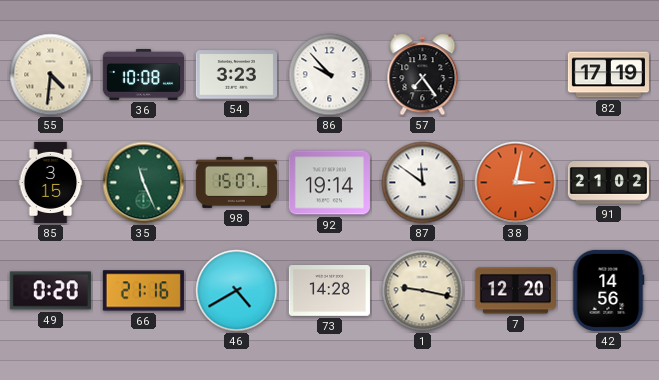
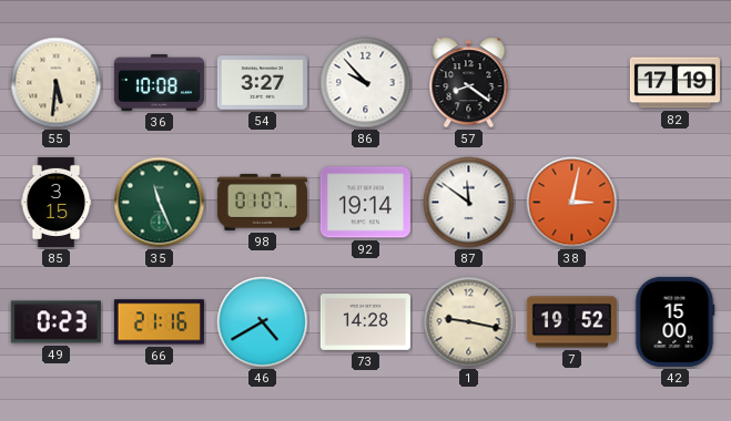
55: 4:31 -> 5:31 (57, 83)
54: 3:23 -> 3:27 (262, 83)
57: 7:24 -> 8:21 (469, 83)
98: 15:07 -> 01:07 (262, 202)
91: 21:02 -> none (608, 183)
49: 0:20 -> 0:23 (55, 322)
7: 12:20 -> 19:52 (571, 322)
42: 14:56 -> 15:00 (674, 321)
